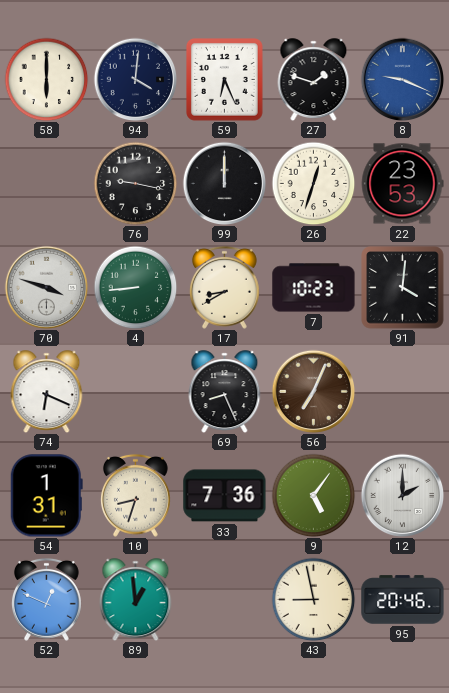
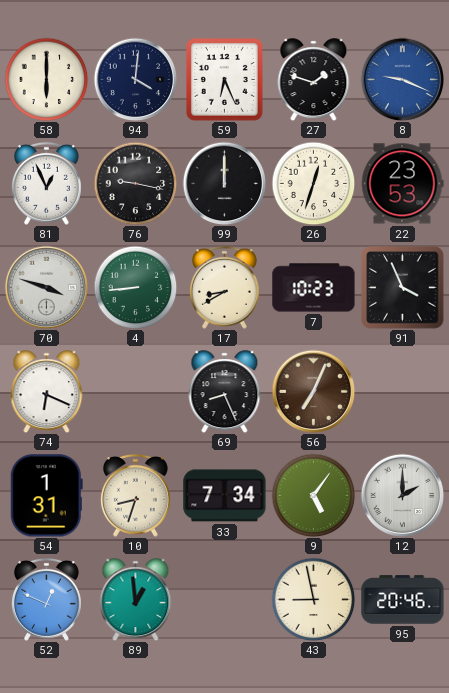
81: none -> 12:56 (46, 183)
91: 4:01 -> 3:56 (403, 288)
33: 7:36 -> 7:34 (225, 496)
